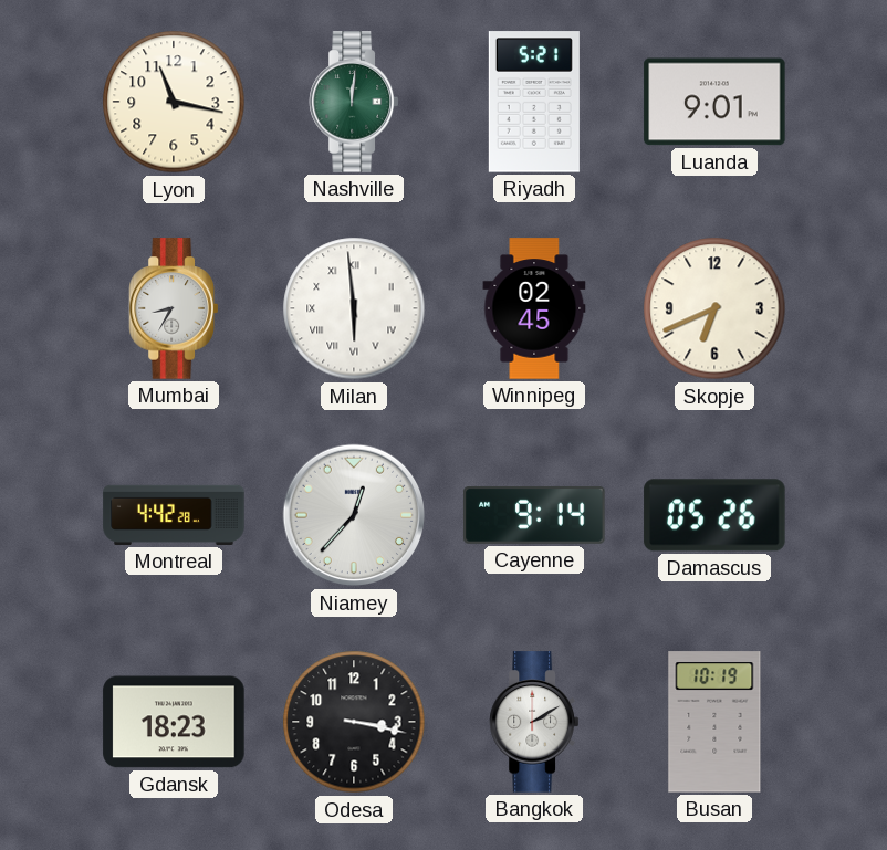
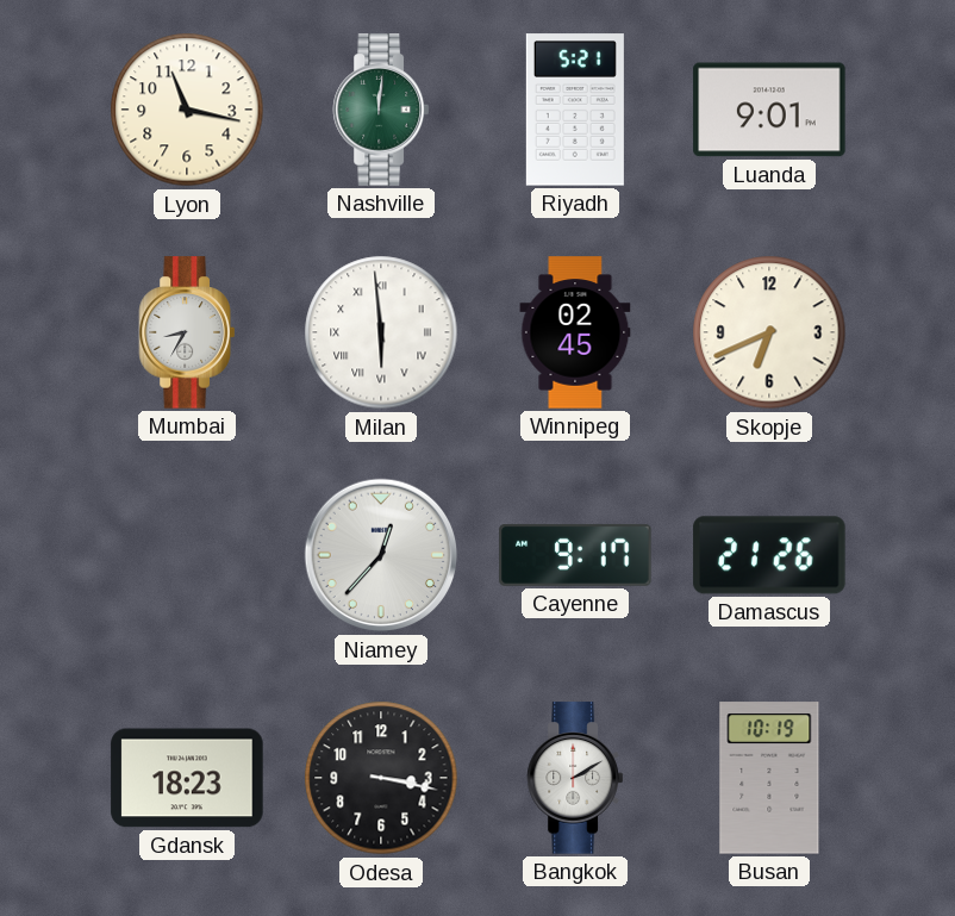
Montreal: 4:42 -> none (174, 515)
Cayenne: 9:14 -> 9:17 (575, 555)
Damascus: 05:26 -> 21:26 (769, 555)
